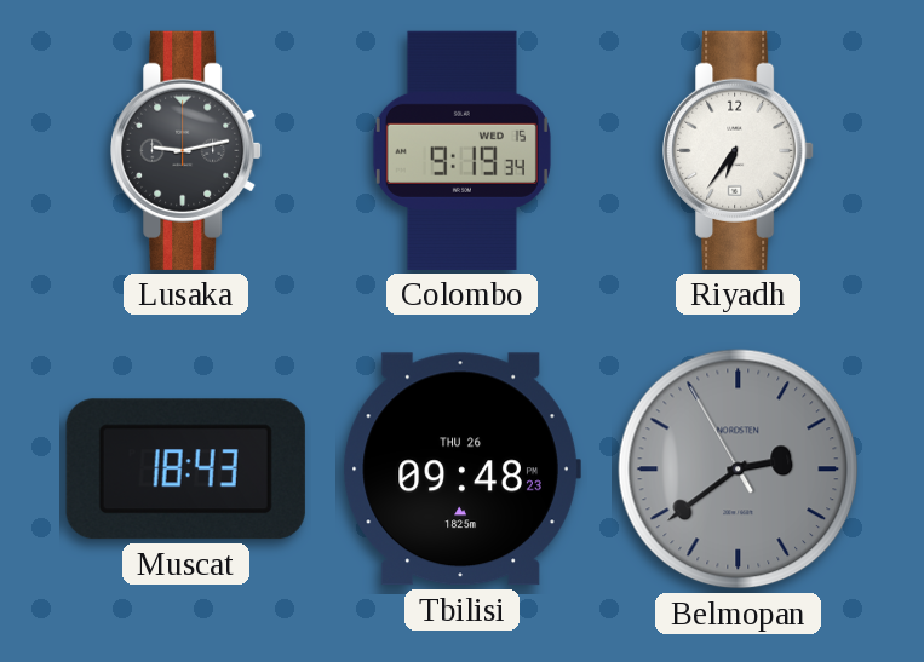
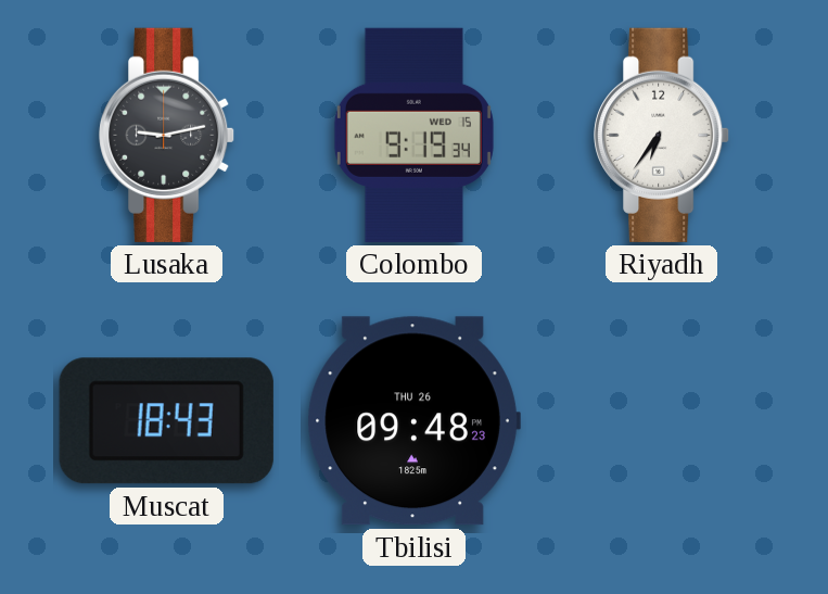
Belmopan: 2:38 -> none (739, 470)
